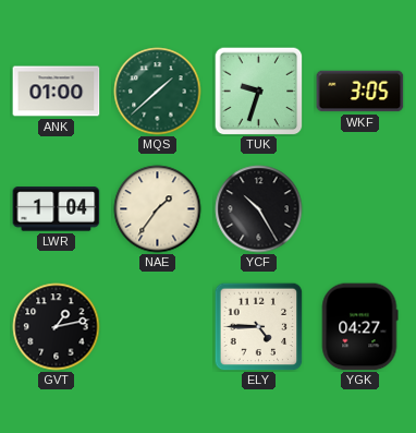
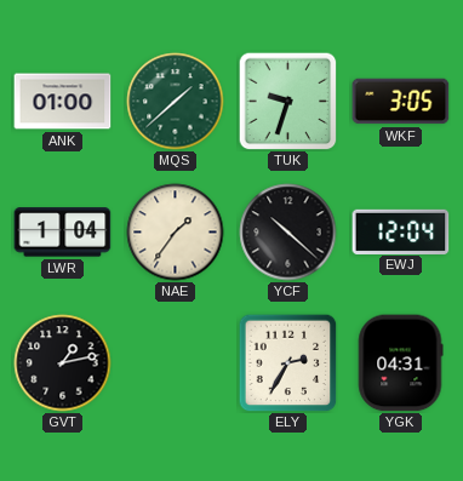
YCF: 10:25 -> 10:22 (288, 233)
EWJ: none -> 12:04 (401, 231)
ELY: 4:45 -> 2:35 (287, 362)
YGK: 04:27 -> 04:31 (400, 363)
